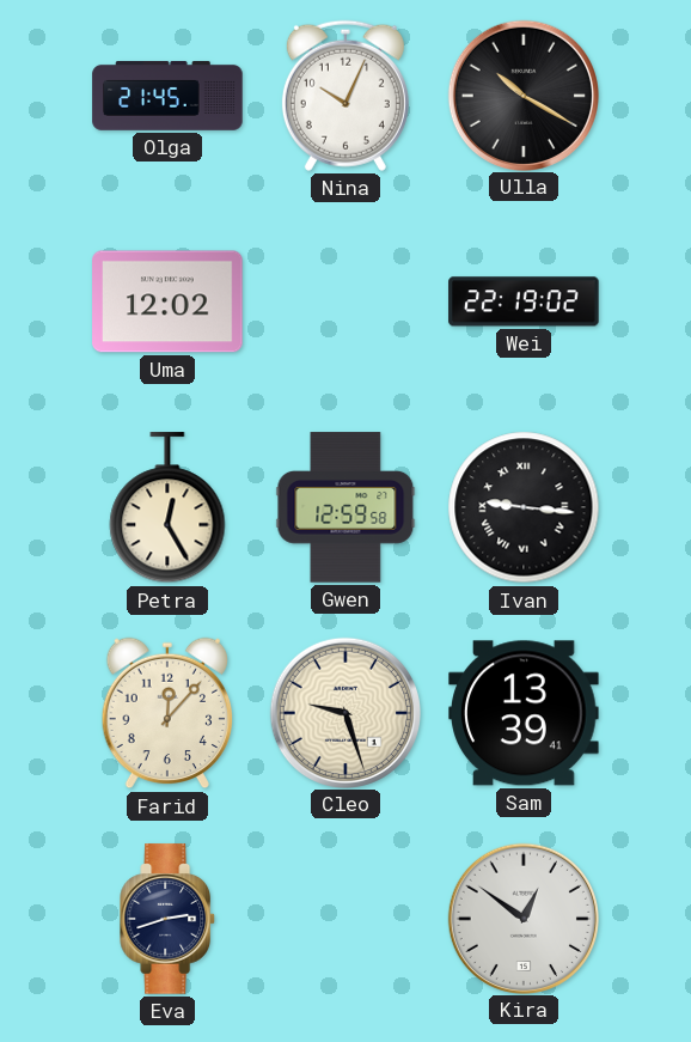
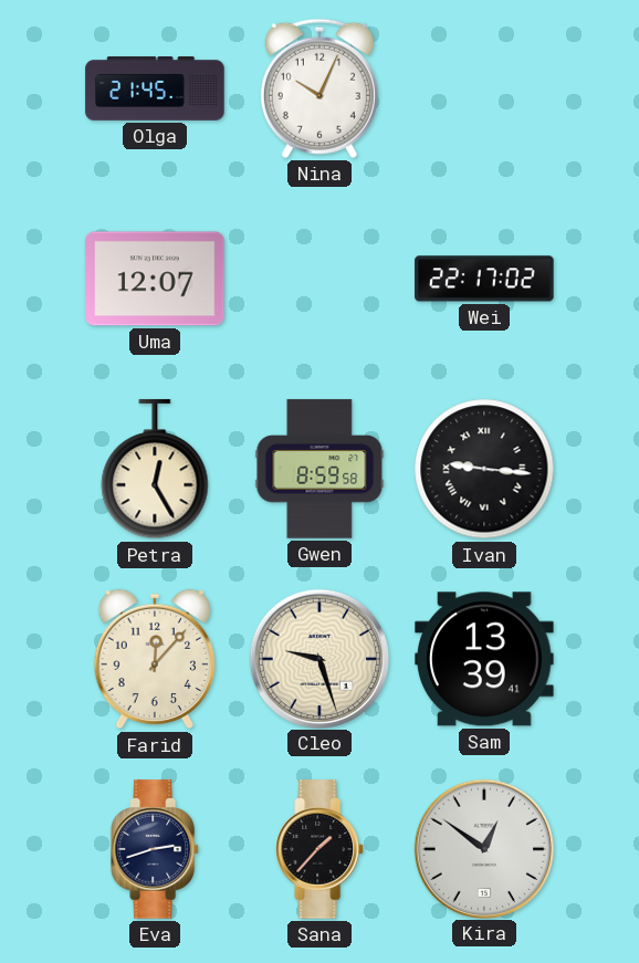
Ulla: 10:20 -> none (522, 95)
Uma: 12:02 -> 12:07 (155, 279)
Wei: 22:19 -> 22:17 (484, 279)
Gwen: 12:59 -> 8:59 (319, 469)
Sana: none -> 1:37 (321, 849)
